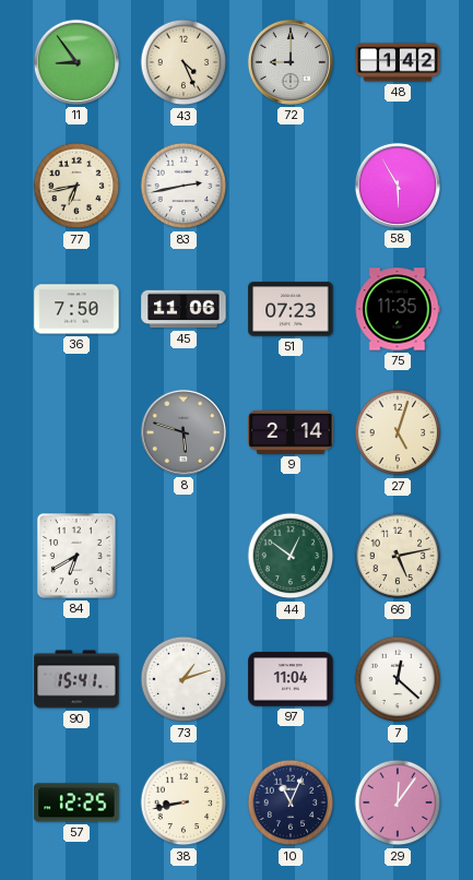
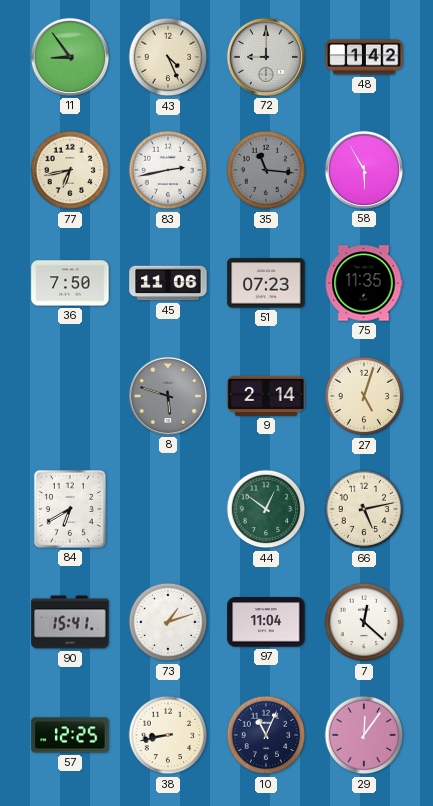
35: none -> 11:16 (266, 170)
